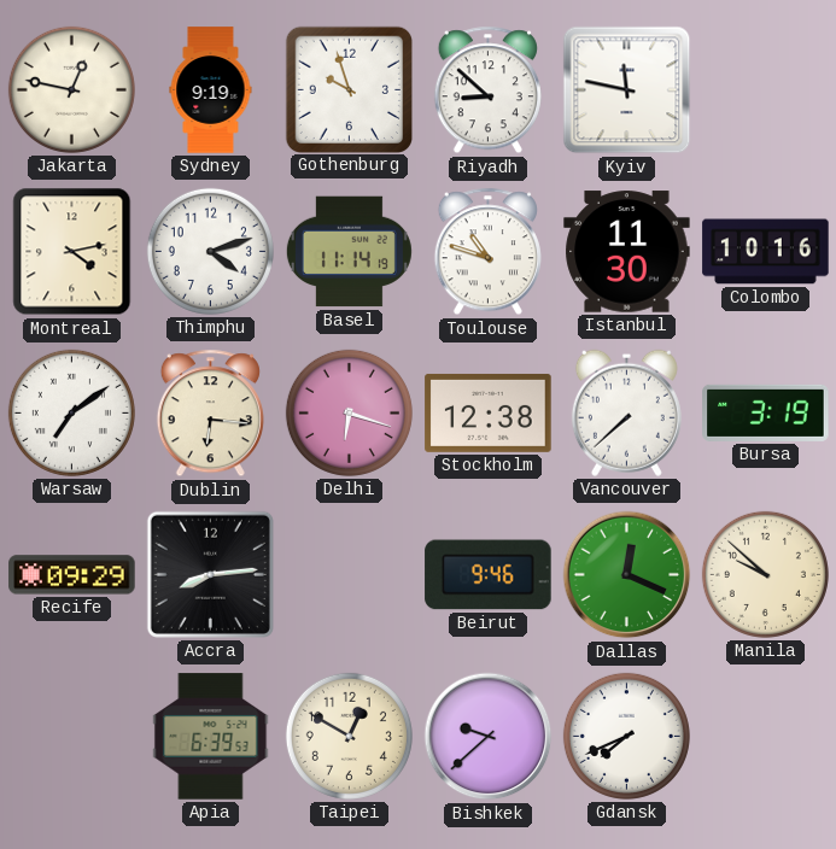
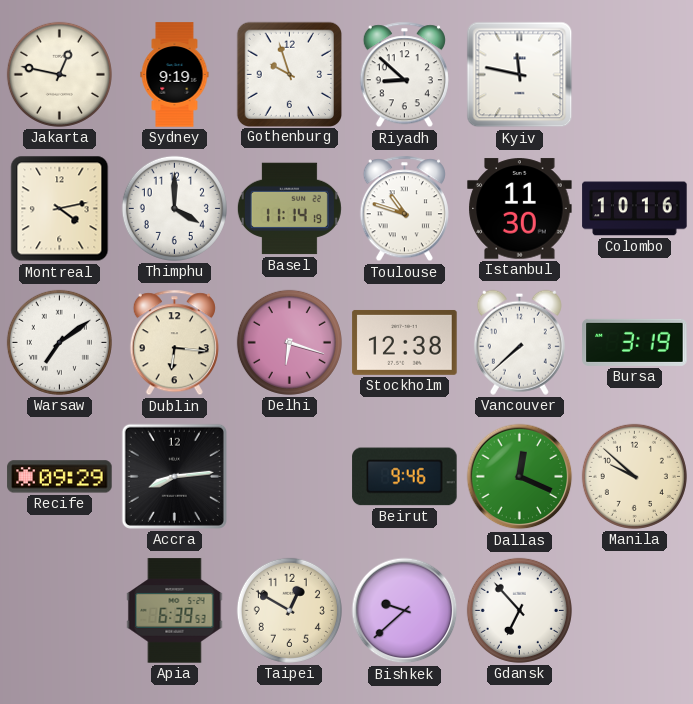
Thimphu: 4:12 -> 4:00 (174, 208)
Gdansk: 7:41 -> 6:53 (519, 610)
